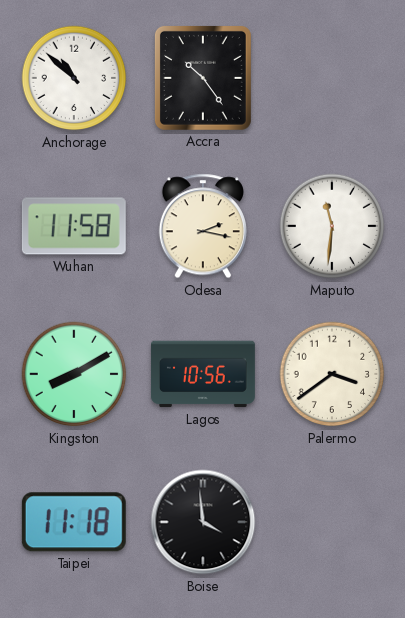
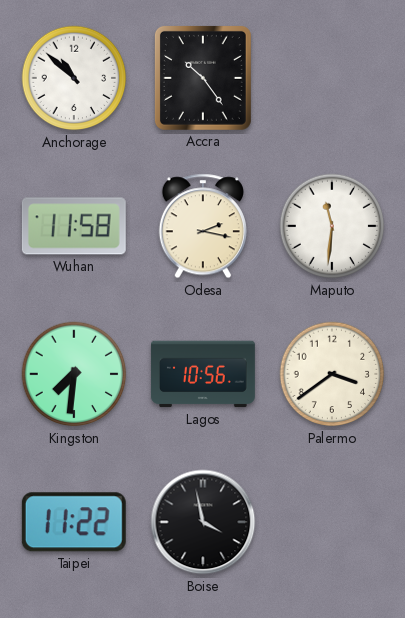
Kingston: 8:10 -> 7:31 (74, 374)
Taipei: 11:18 -> 11:22 (74, 522)
Boise: 3:59 -> 3:58 (203, 522)
